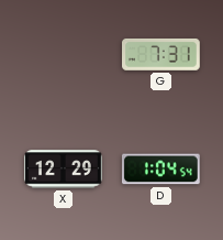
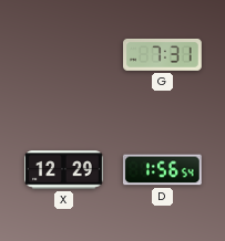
D: 1:04 -> 1:56 (162, 170)
